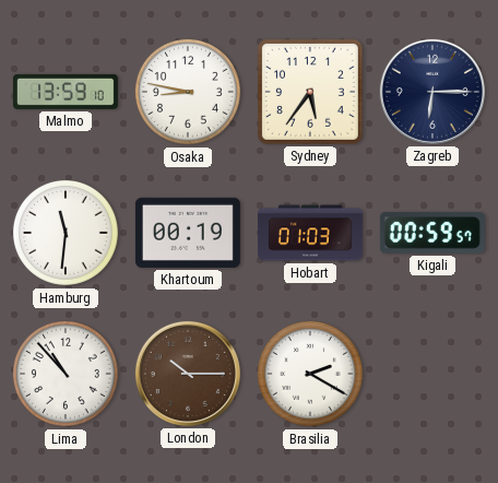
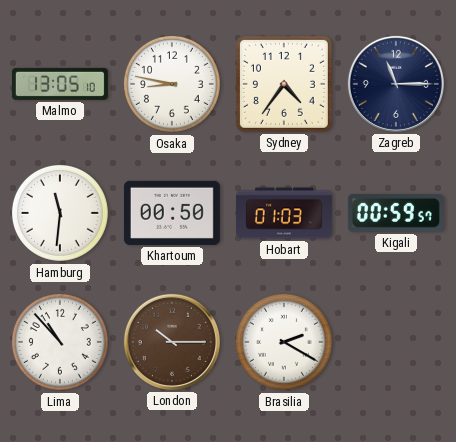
Malmo: 13:59 -> 13:05 (60, 84)
Sydney: 5:36 -> 4:36 (284, 84)
Zagreb: 6:15 -> 11:15 (396, 84)
Khartoum: 00:19 -> 00:50 (172, 213)
